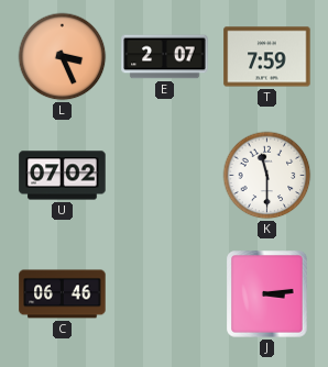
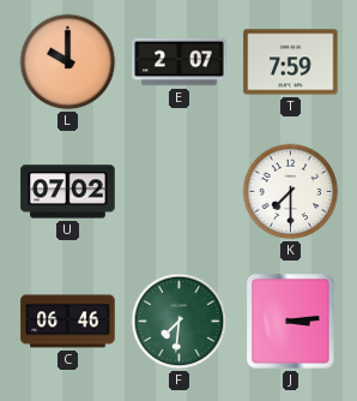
L: 3:26 -> 10:00 (68, 62)
K: 11:30 -> 7:30 (291, 192)
F: none -> 7:31 (180, 322)
